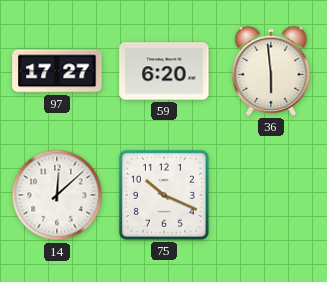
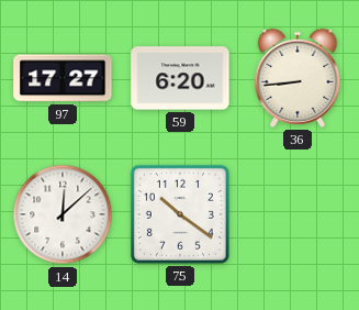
36: 5:59 -> 8:44 (298, 78)
75: 10:19 -> 10:21 (180, 214)
